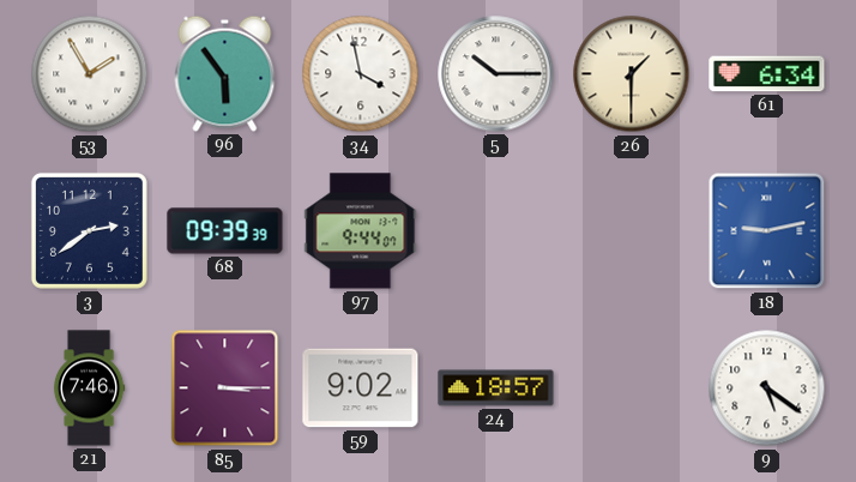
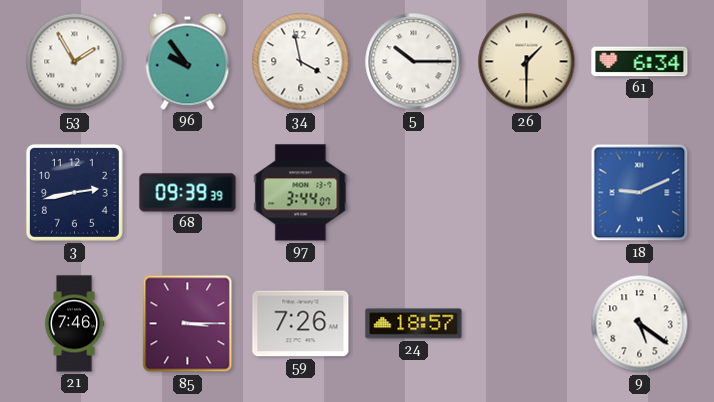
96: 5:54 -> 9:54 (188, 61)
3: 2:39 -> 2:43 (74, 192)
97: 9:44 -> 3:44 (301, 193)
18: 9:13 -> 9:11 (640, 193)
59: 9:02 -> 7:26 (301, 324)
